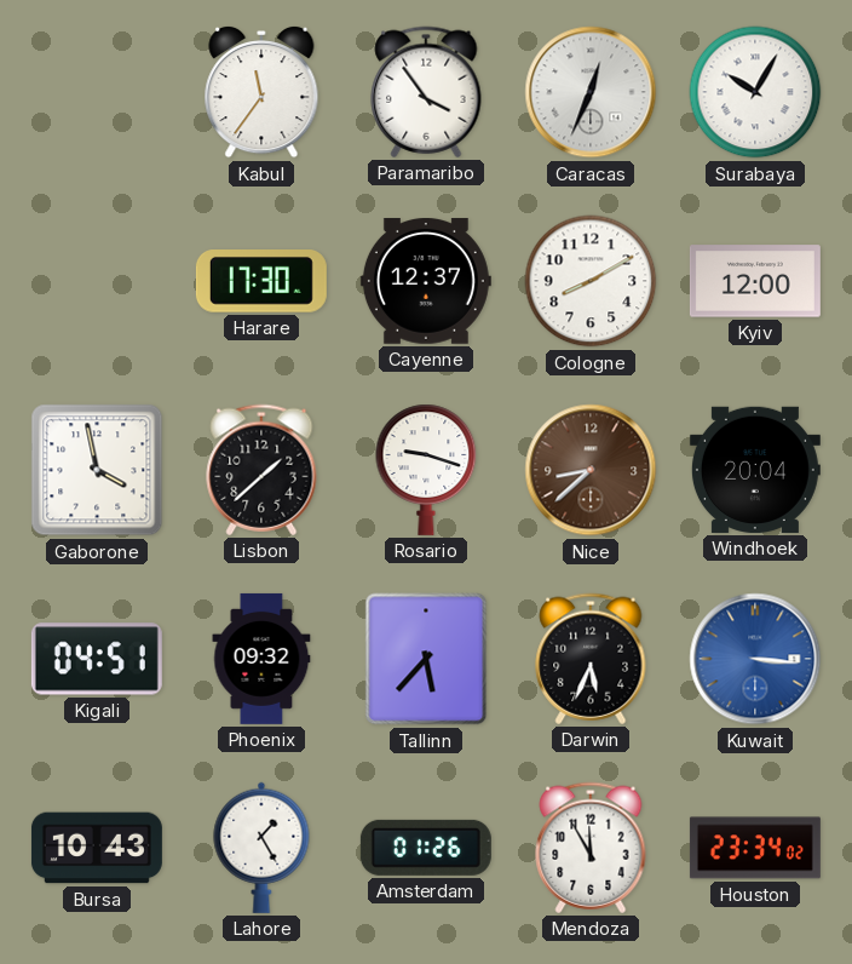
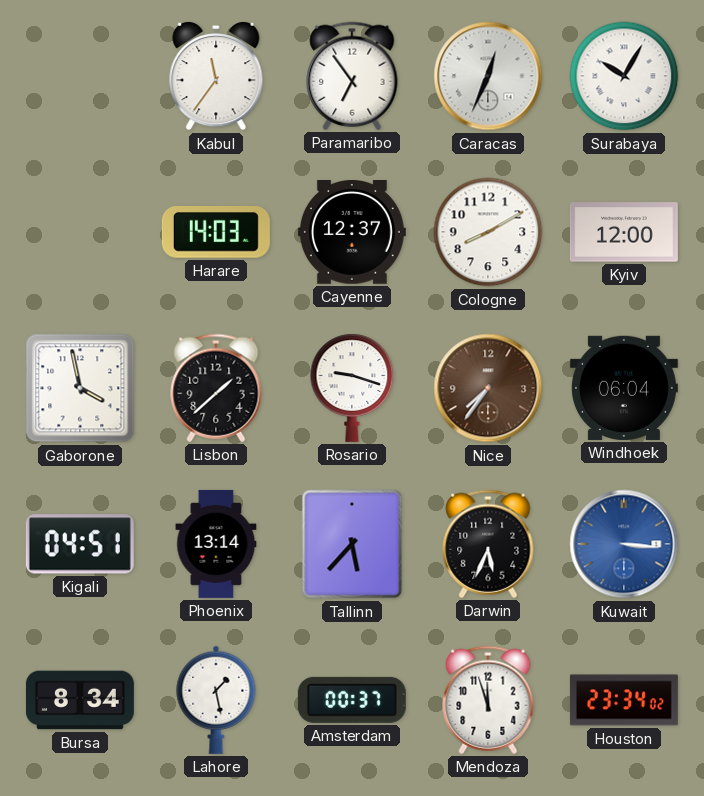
Paramaribo: 3:54 -> 6:54 (352, 76)
Harare: 17:30 -> 14:03 (216, 233)
Nice: 8:38 -> 7:36 (488, 388)
Windhoek: 20:04 -> 06:04 (624, 388)
Phoenix: 09:32 -> 13:14 (216, 544)
Bursa: 10:43 -> 8:34 (80, 700)
Lahore: 1:25 -> 1:28 (216, 700)
Amsterdam: 01:26 -> 00:37 (352, 700)
Mendoza: 11:55 -> 11:57 (488, 700)
